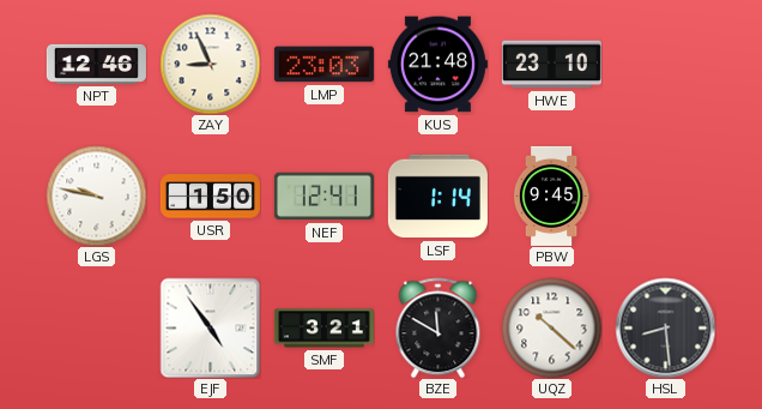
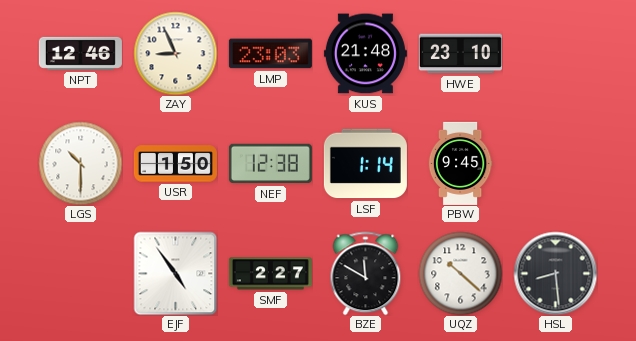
LGS: 9:47 -> 10:30 (80, 163)
NEF: 12:41 -> 12:38 (270, 164)
SMF: 3:21 -> 2:27 (270, 274)
